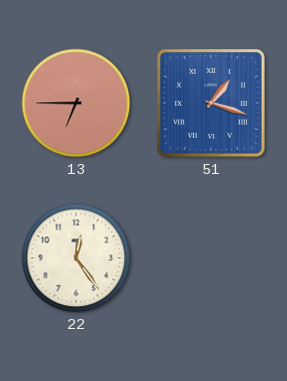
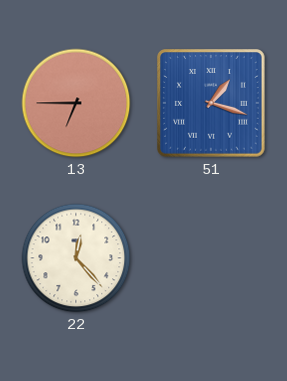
22: 12:24 -> 12:23 (76, 258)
